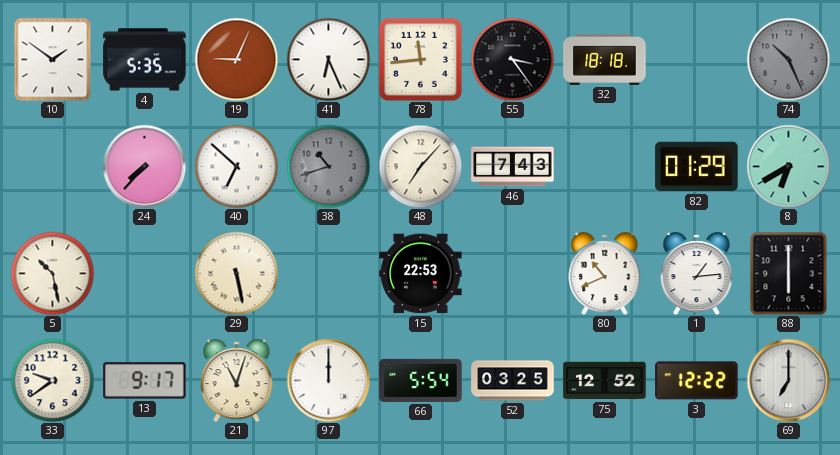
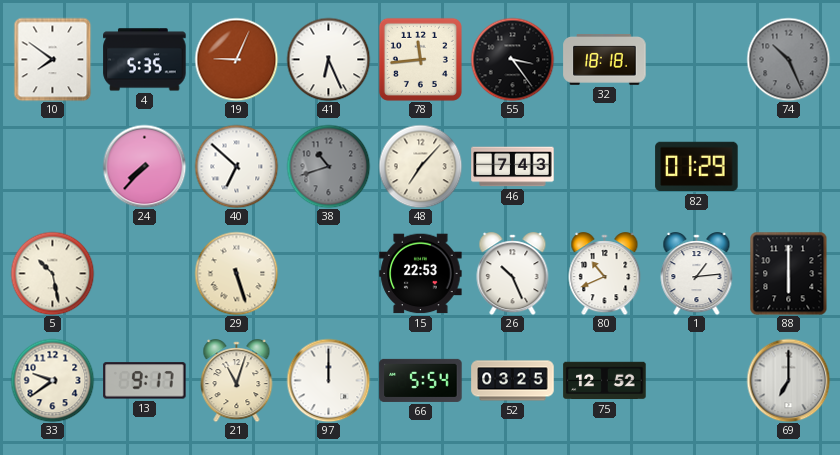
10: 1:51 -> 7:51 (53, 59)
8: 6:40 -> none (788, 166)
29: 5:28 -> 5:27 (236, 273)
26: none -> 10:26 (513, 274)
3: 12:22 -> none (697, 381)
